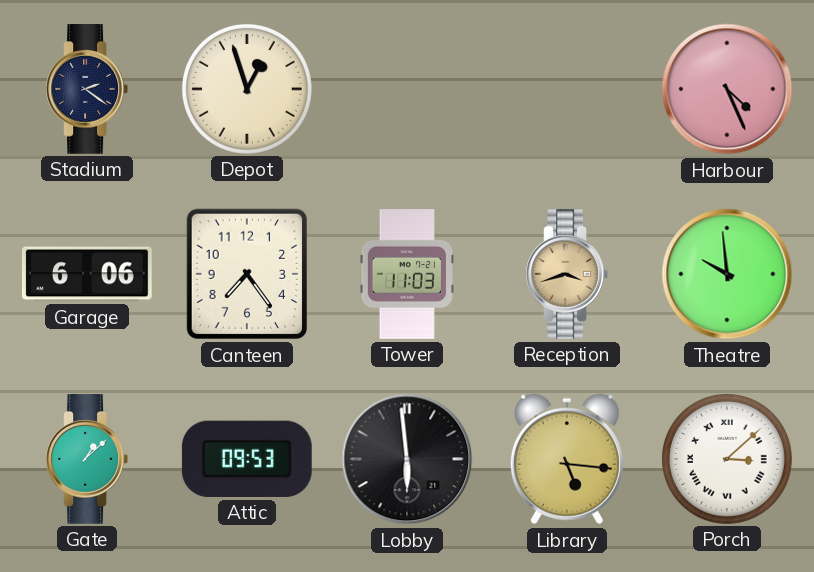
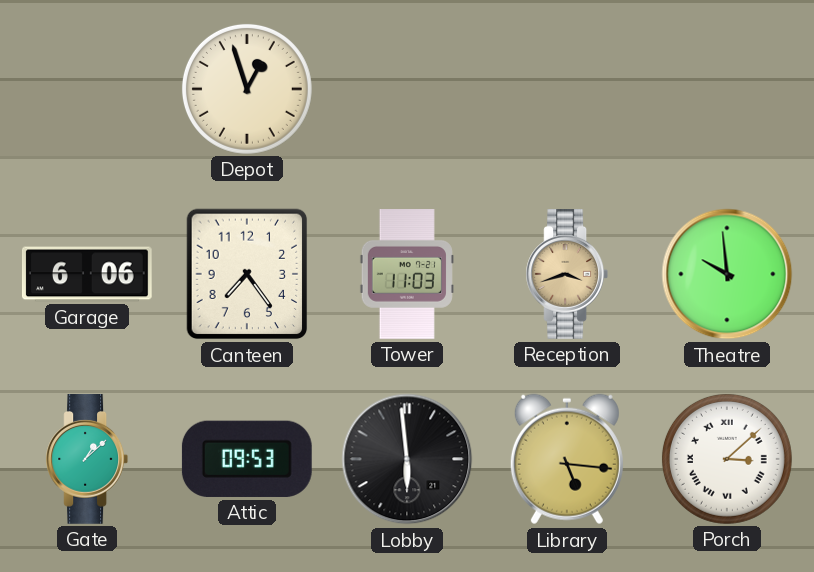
Stadium: 2:21 -> none (87, 90)
Harbour: 4:26 -> none (727, 89)
